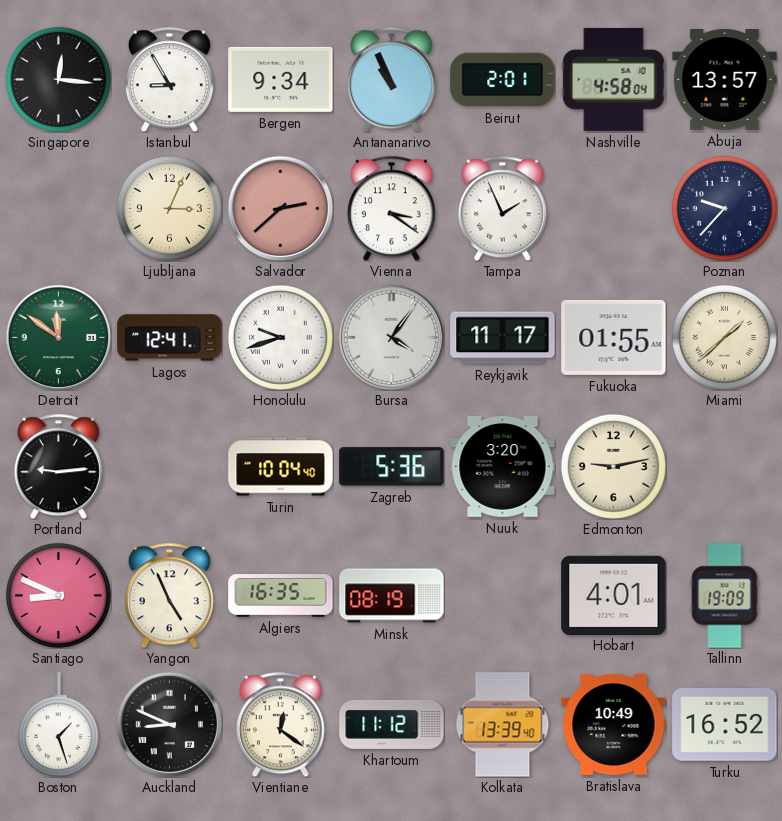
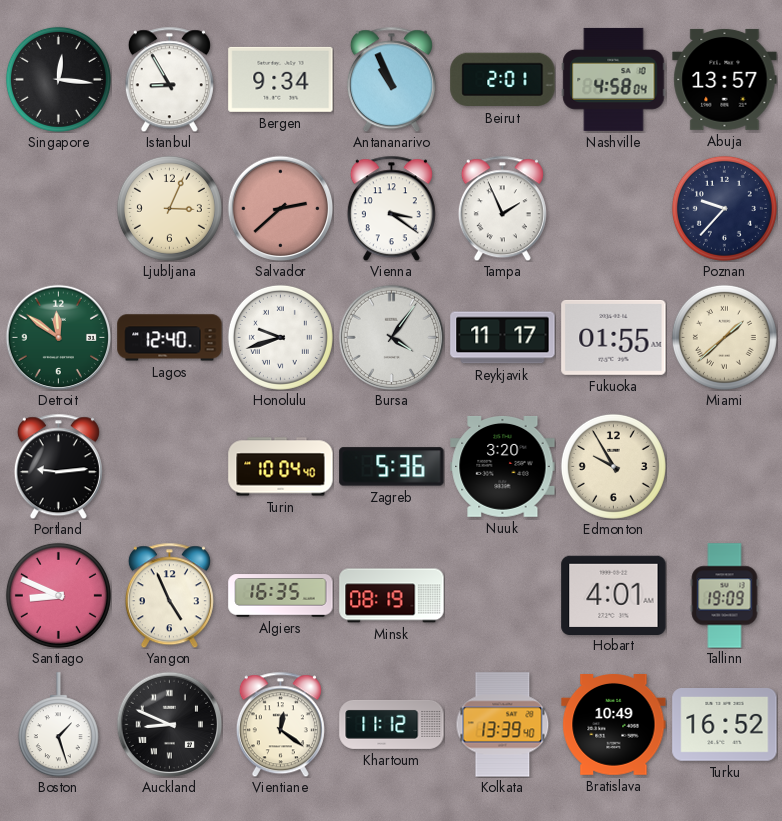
Lagos: 12:41 -> 12:40 (170, 338)
Edmonton: 9:13 -> 9:55 (613, 466)
